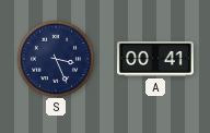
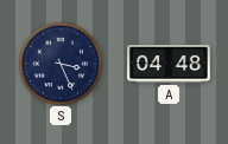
A: 00:41 -> 04:48 (170, 64)
